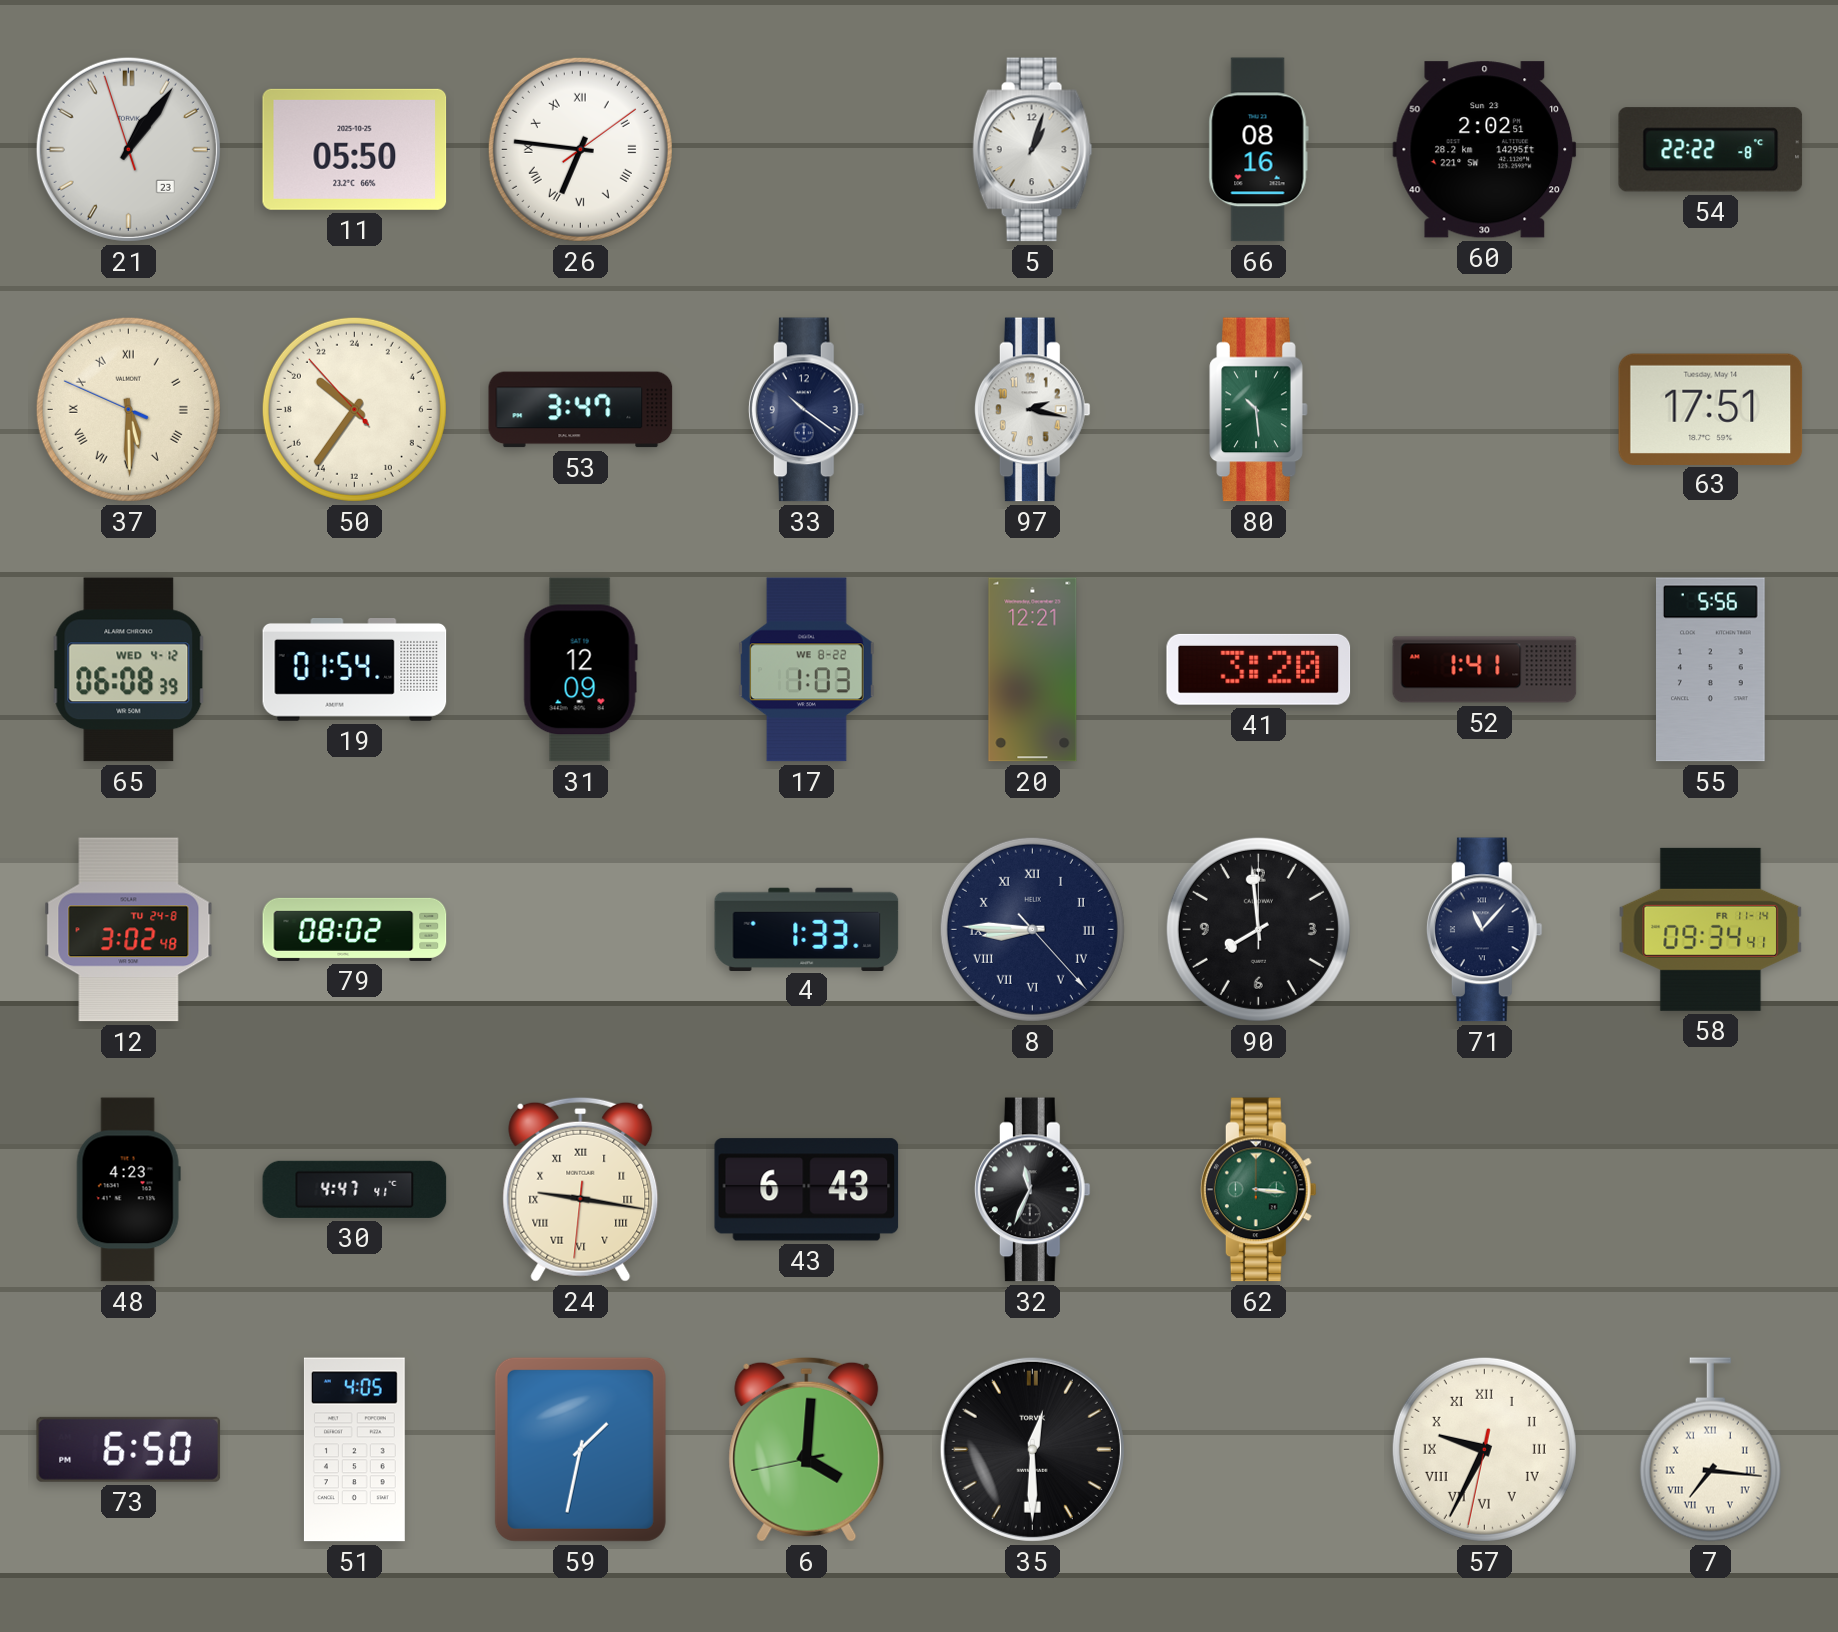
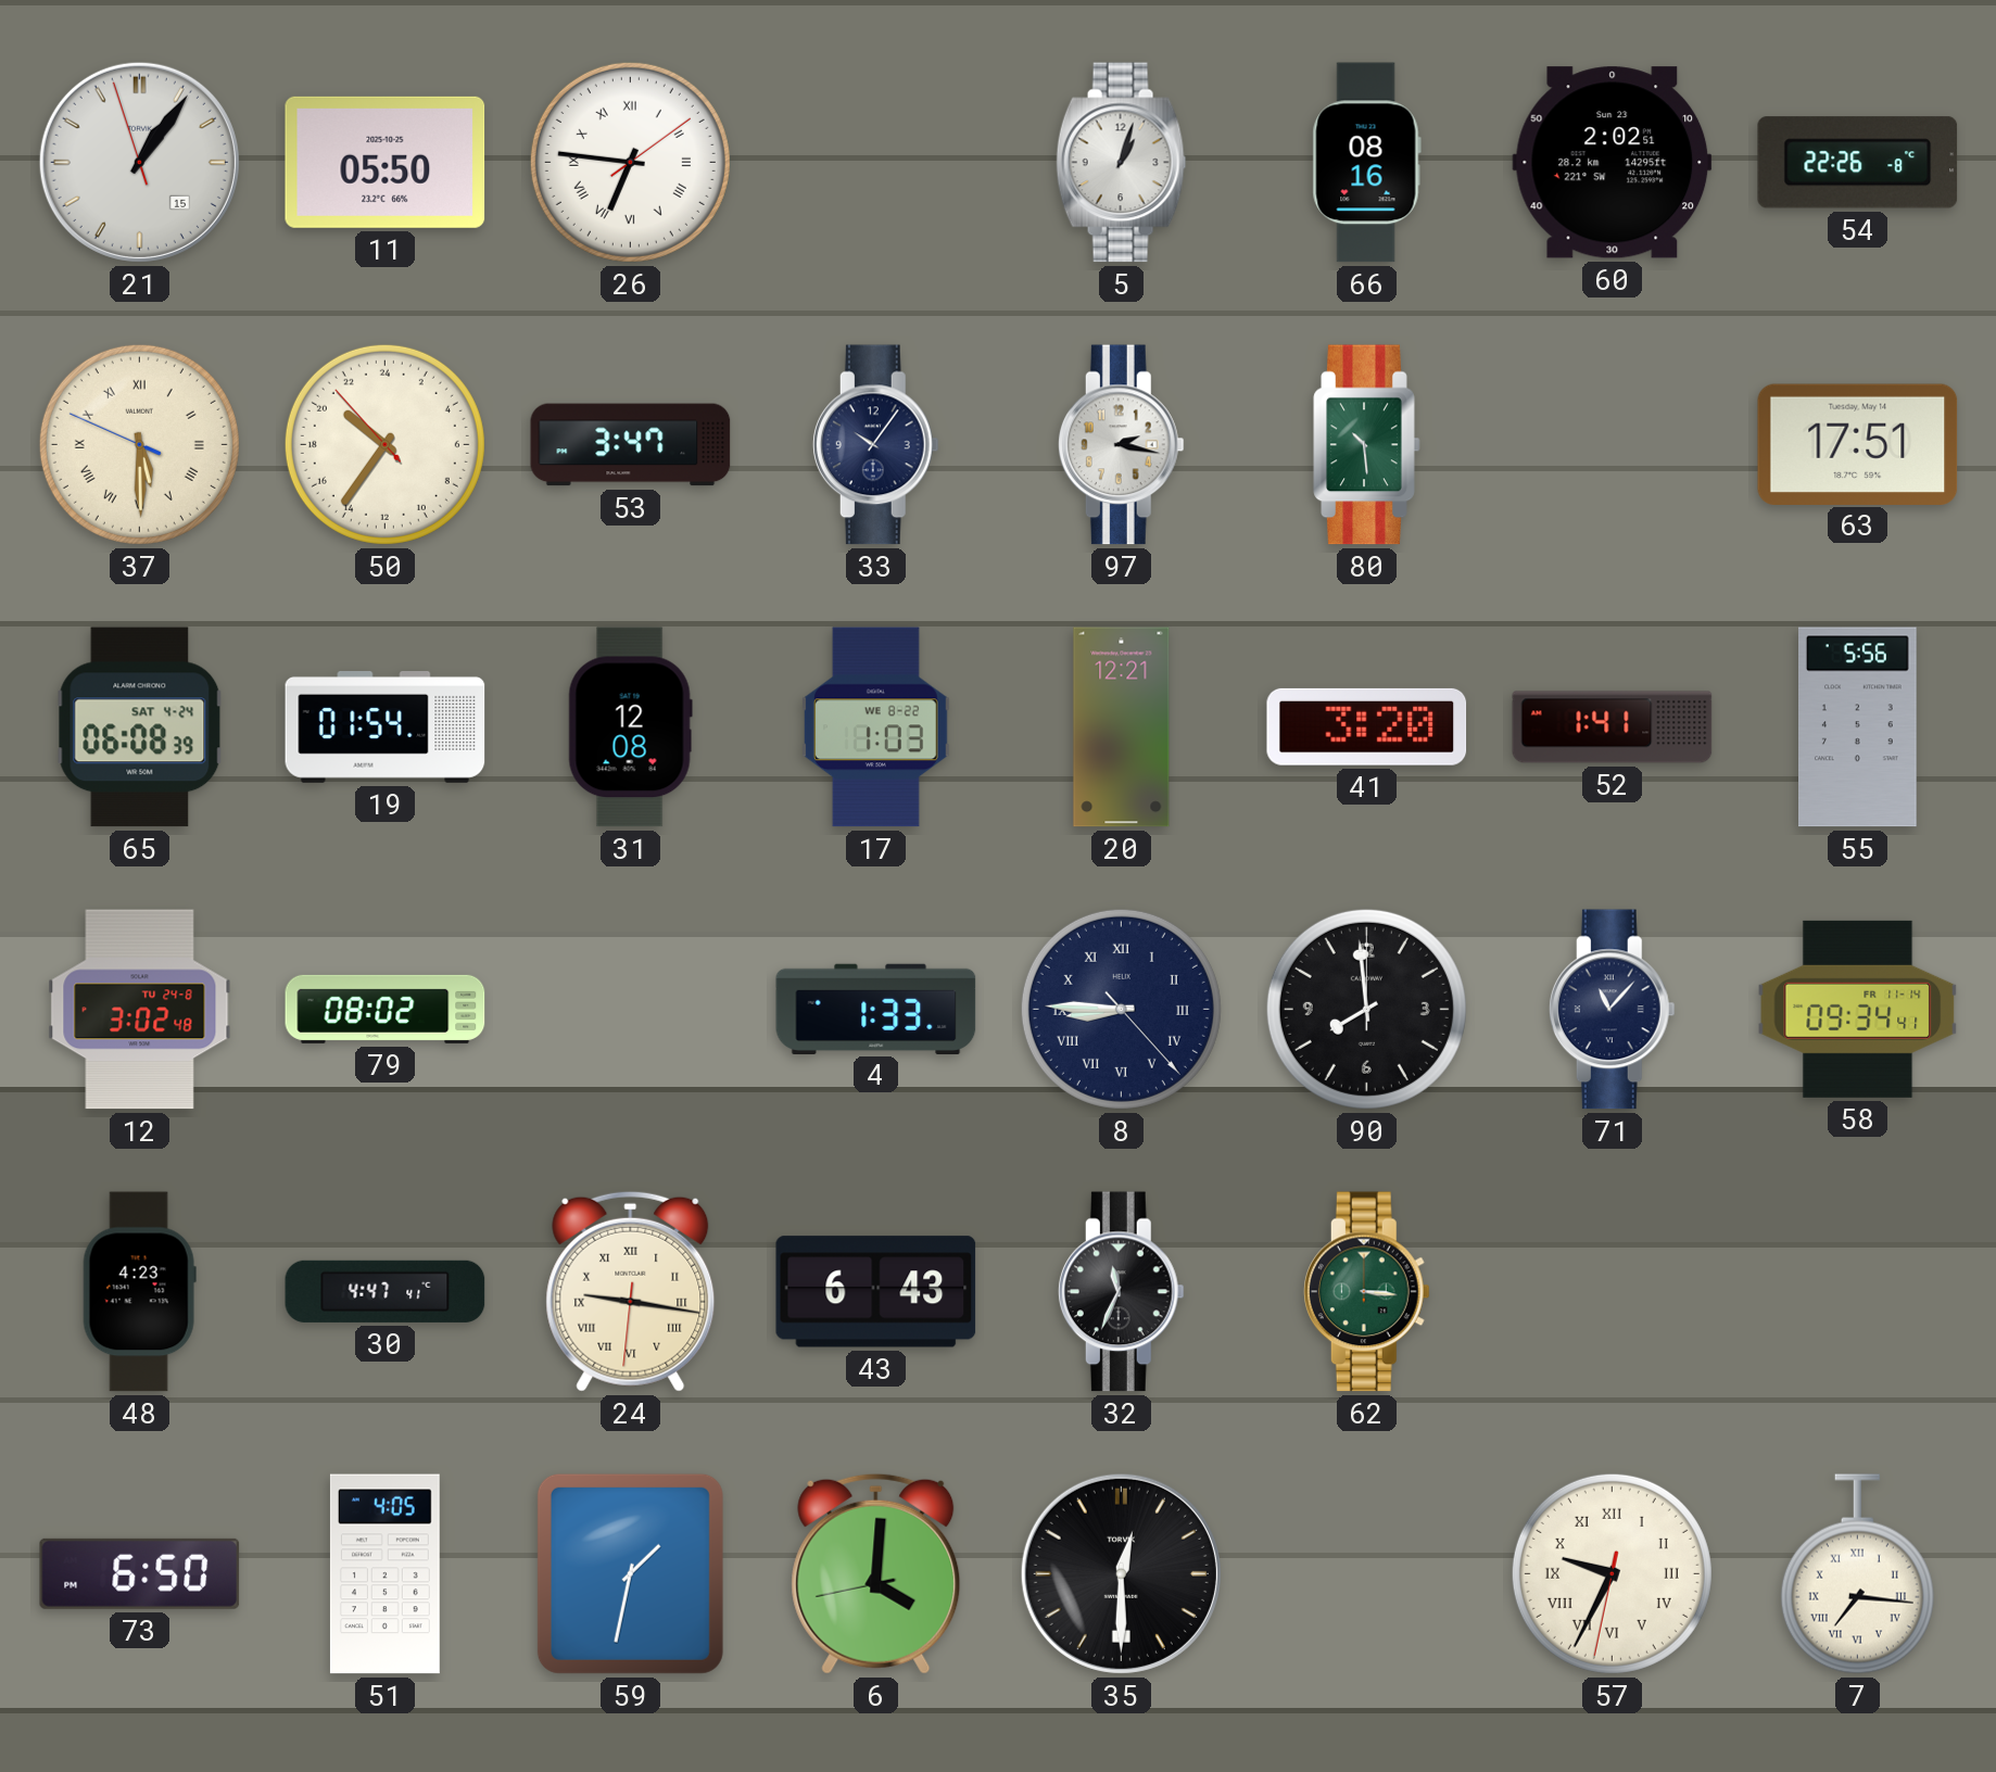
21 date: 23 -> 15 (139, 162)
54: 22:22 -> 22:26 (1858, 163)
33: 10:21 -> 10:06 (875, 445)
65 date: WED 4-12 -> SAT 4-24 (140, 727)
31: 12:09 -> 12:08 (630, 727)
